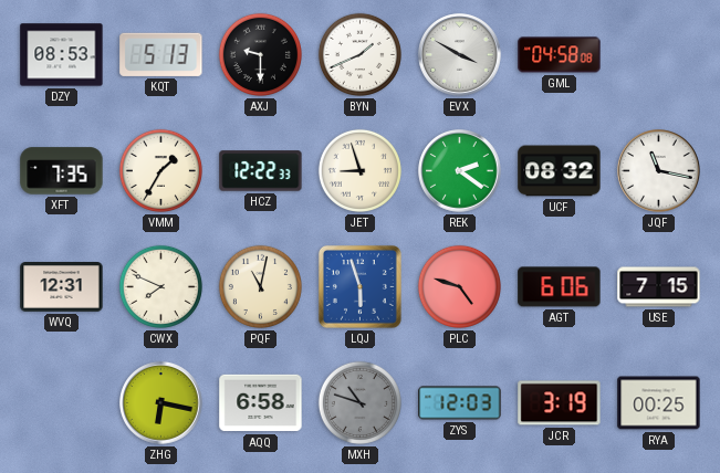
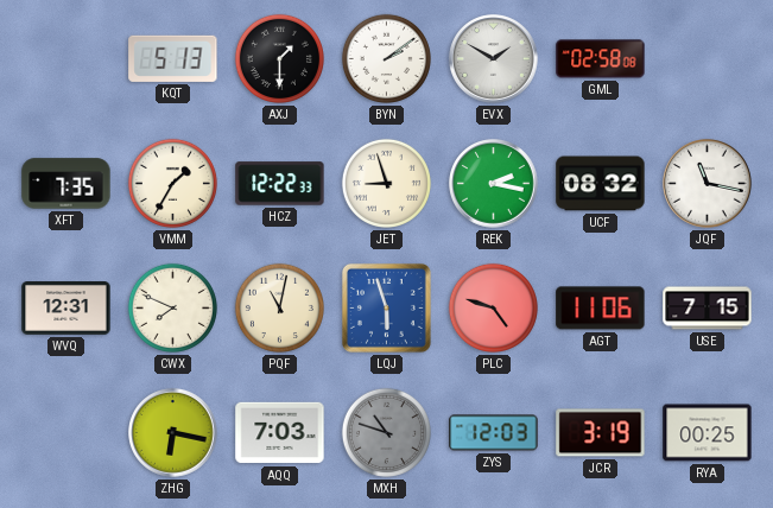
DZY: 08:53 -> none (62, 55)
AXJ: 9:30 -> 1:30 (279, 58)
BYN: 1:41 -> 2:09 (386, 58)
EVX: 3:50 -> 1:50 (494, 59)
GML: 04:58 -> 02:58 (601, 59)
REK: 2:21 -> 2:17 (494, 184)
AGT: 6:06 -> 11:06 (601, 309)
AQQ: 6:58 -> 7:03 (280, 433)
